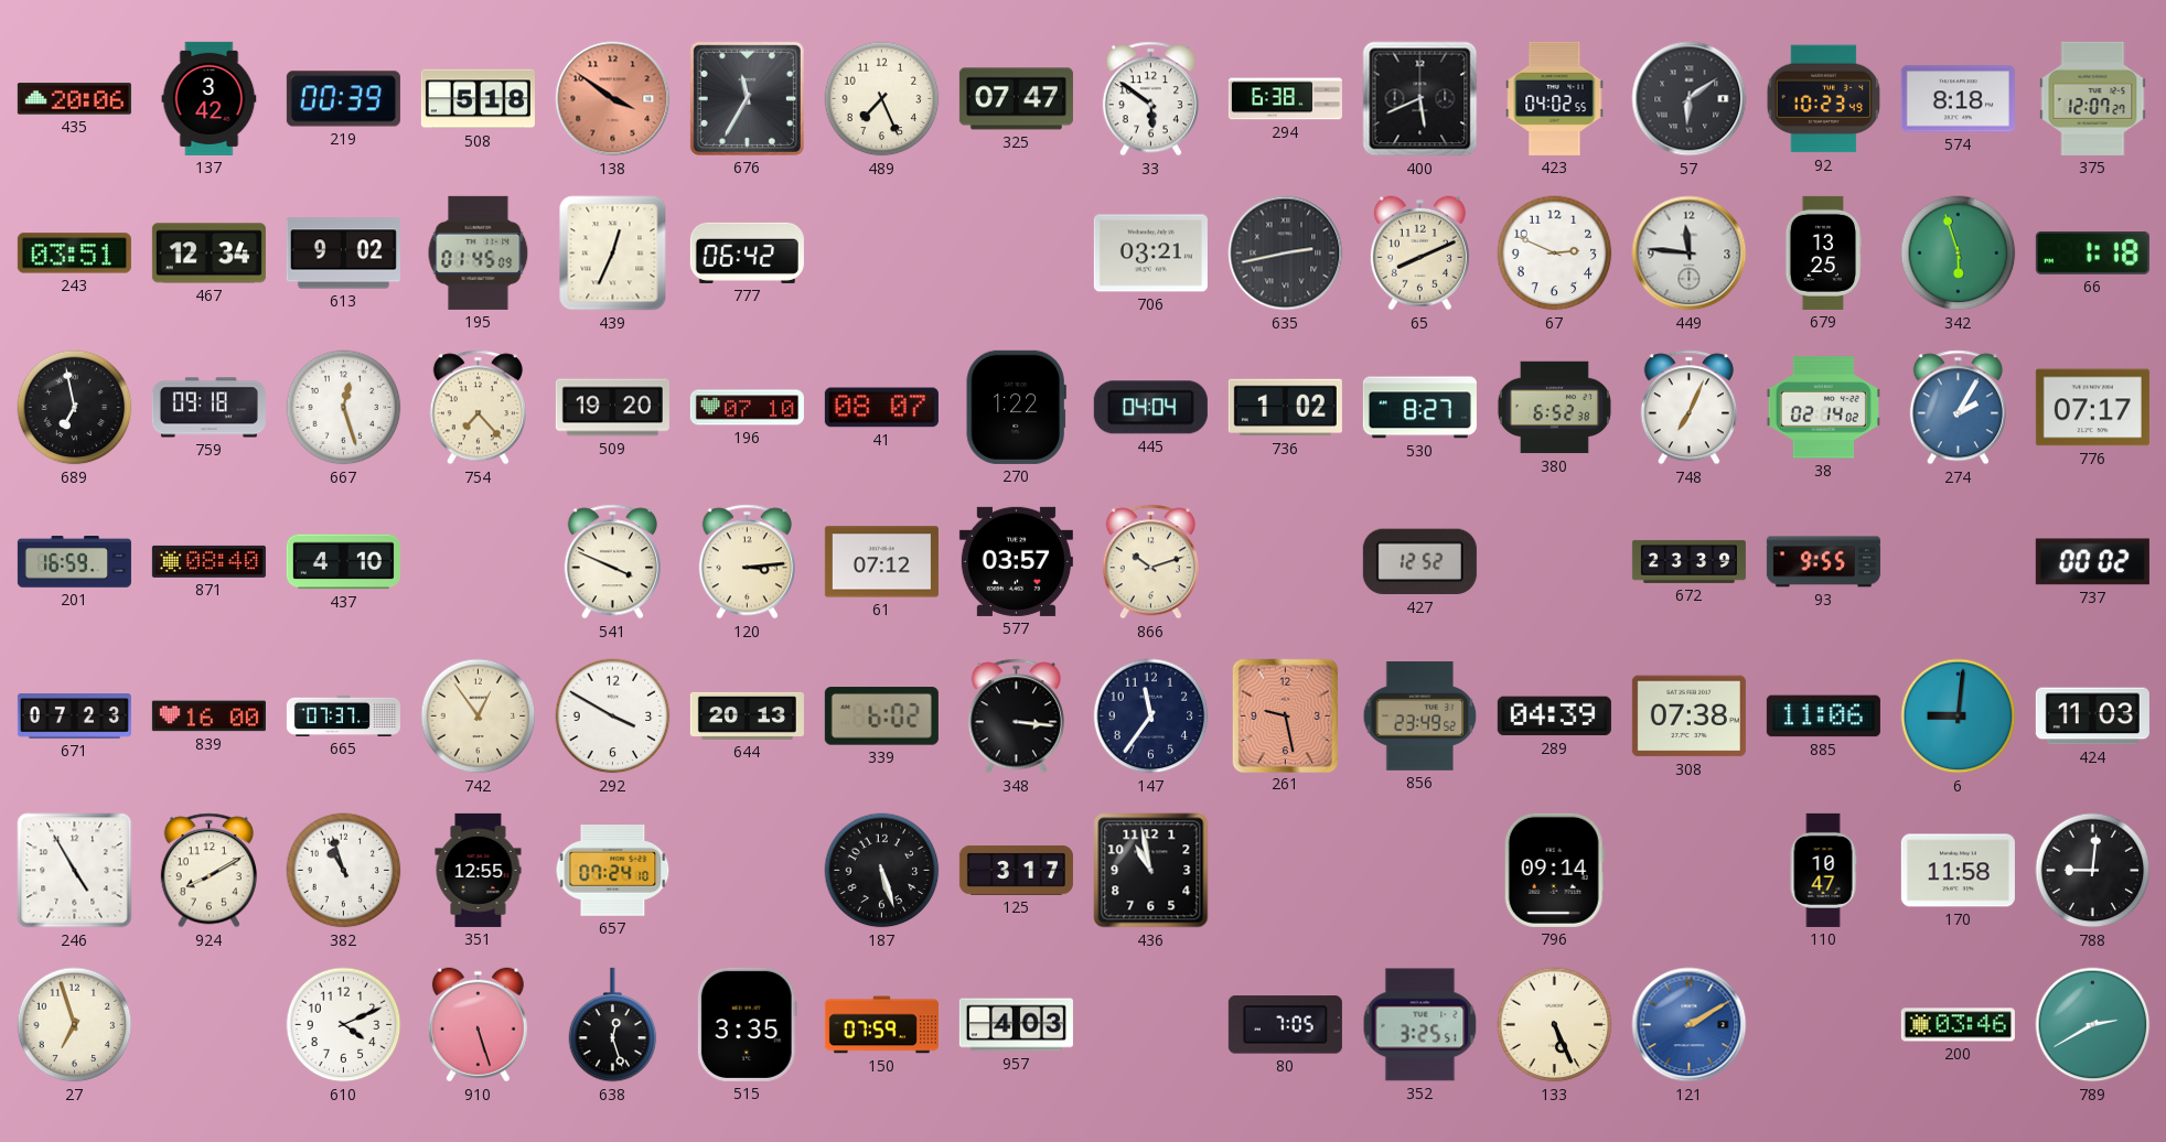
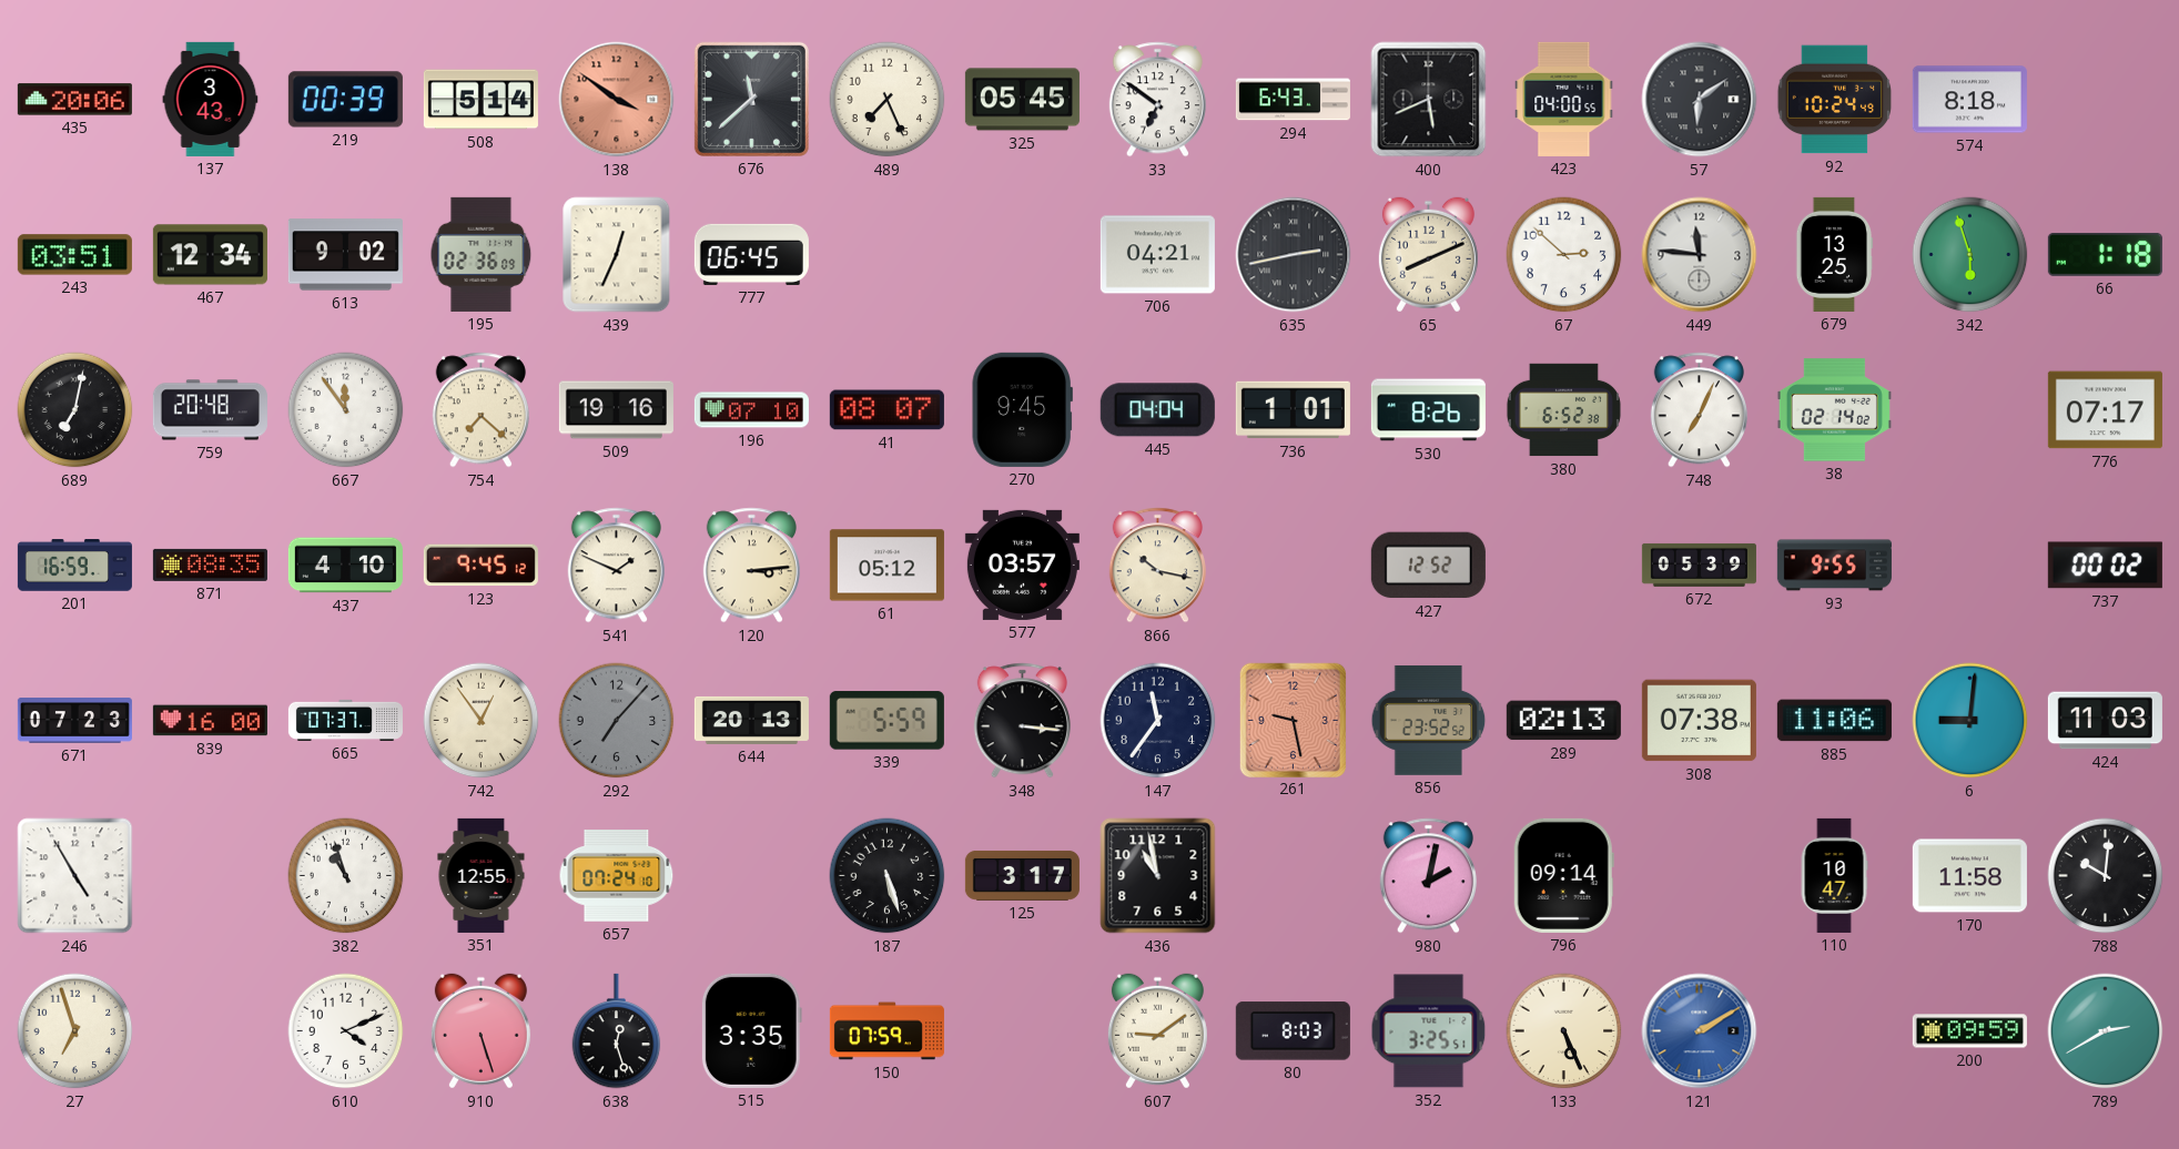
137: 3:42 -> 3:43 (211, 99)
508: 5:18 -> 5:14 (480, 100)
676: 11:35 -> 11:38 (751, 99)
325: 07:47 -> 05:45 (1022, 100)
33: 5:51 -> 6:51 (1157, 100)
294: 6:38 -> 6:43 (1293, 100)
423: 04:02 -> 04:00 (1564, 99)
92: 10:23 -> 10:24 (1834, 100)
375: 12:07 -> none (2093, 98)
195: 01:45 -> 02:36 (482, 254)
777: 06:42 -> 06:45 (751, 254)
706: 03:21 -> 04:21 (1157, 255)
67: 2:49 -> 2:52 (1564, 255)
689: 6:58 -> 7:02 (75, 410)
759: 09:18 -> 20:48 (210, 410)
667: 12:27 -> 11:54 (346, 410)
754: 7:23 -> 7:22 (480, 410)
509: 19:20 -> 19:16 (616, 410)
270: 1:22 -> 9:45 (1022, 409)
736: 1:02 -> 1:01 (1293, 410)
530: 8:27 -> 8:26 (1428, 410)
274: 2:05 -> none (1958, 408)
871: 08:40 -> 08:35 (210, 565)
123: none -> 9:45 (480, 566)
541: 3:49 -> 1:49 (616, 566)
61: 07:12 -> 05:12 (886, 566)
866: 10:12 -> 10:17 (1157, 566)
672: 23:39 -> 05:39 (1699, 565)
292: 3:50 -> 7:07 (617, 721)
292 dial: white -> grey (617, 721)
339: 6:02 -> 5:59 (886, 721)
856: 23:49 -> 23:52 (1429, 720)
289: 04:39 -> 02:13 (1563, 721)
924: 8:10 -> none (208, 871)
980: none -> 2:02 (1428, 876)
788: 9:01 -> 10:01 (2106, 876)
957: 4:03 -> none (1016, 1025)
607: none -> 9:09 (1157, 1031)
80: 7:05 -> 8:03 (1293, 1031)
200: 03:46 -> 09:59 (1969, 1031)
